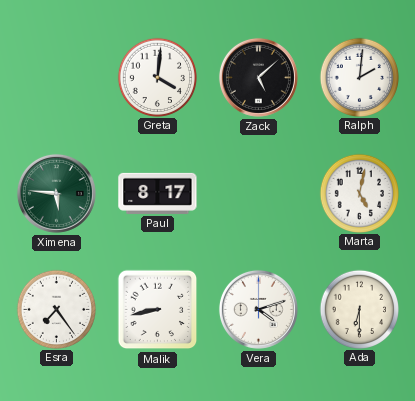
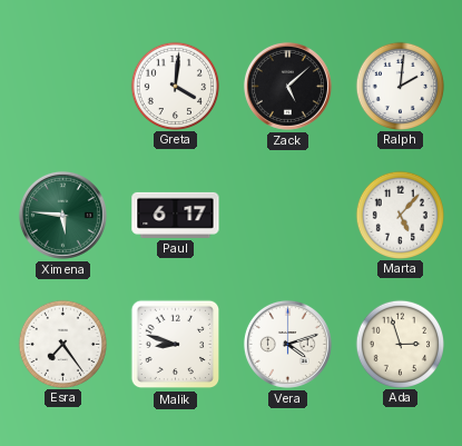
Paul: 8:17 -> 6:17 (176, 215)
Marta: 5:02 -> 5:07 (400, 215)
Malik: 8:43 -> 8:48 (176, 345)
Ada: 6:30 -> 2:57 (400, 344)
